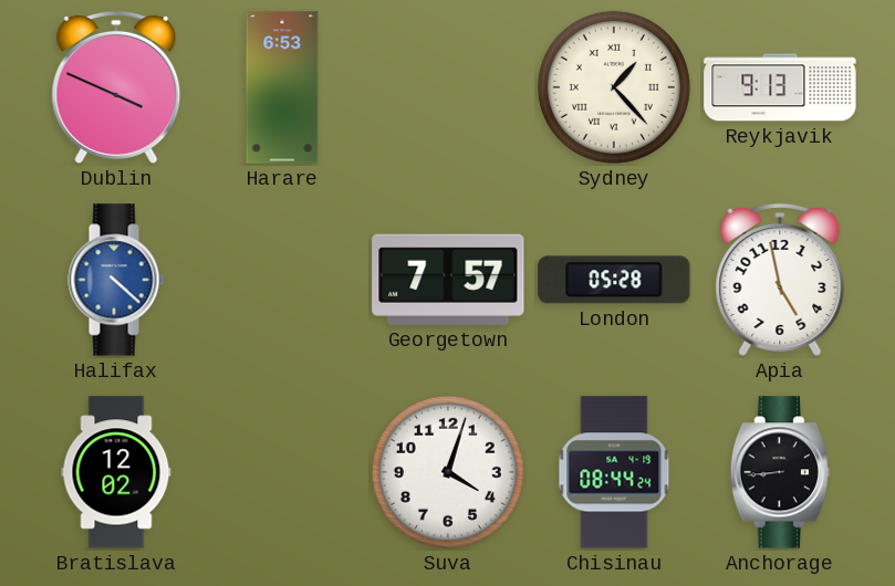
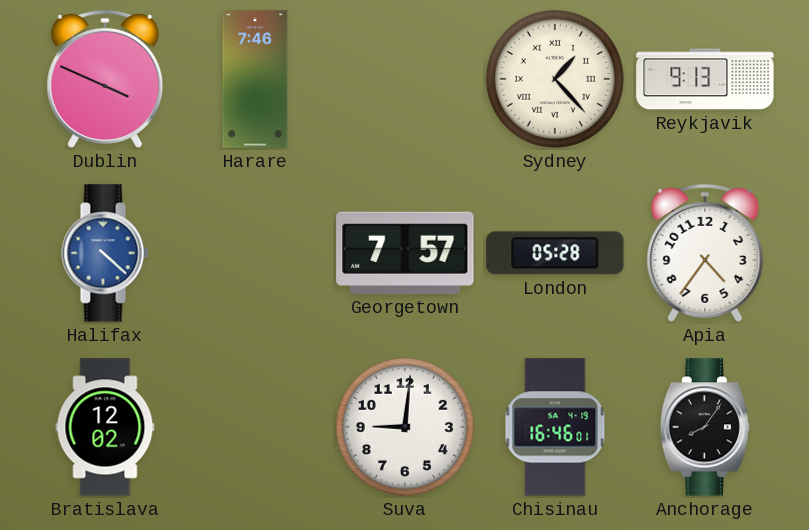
Harare: 6:53 -> 7:46 (255, 79)
Apia: 4:58 -> 4:36 (705, 253)
Suva: 4:03 -> 9:01 (405, 427)
Chisinau: 08:44 -> 16:46 (555, 427)
Anchorage: 8:44 -> 8:06 (705, 427)
